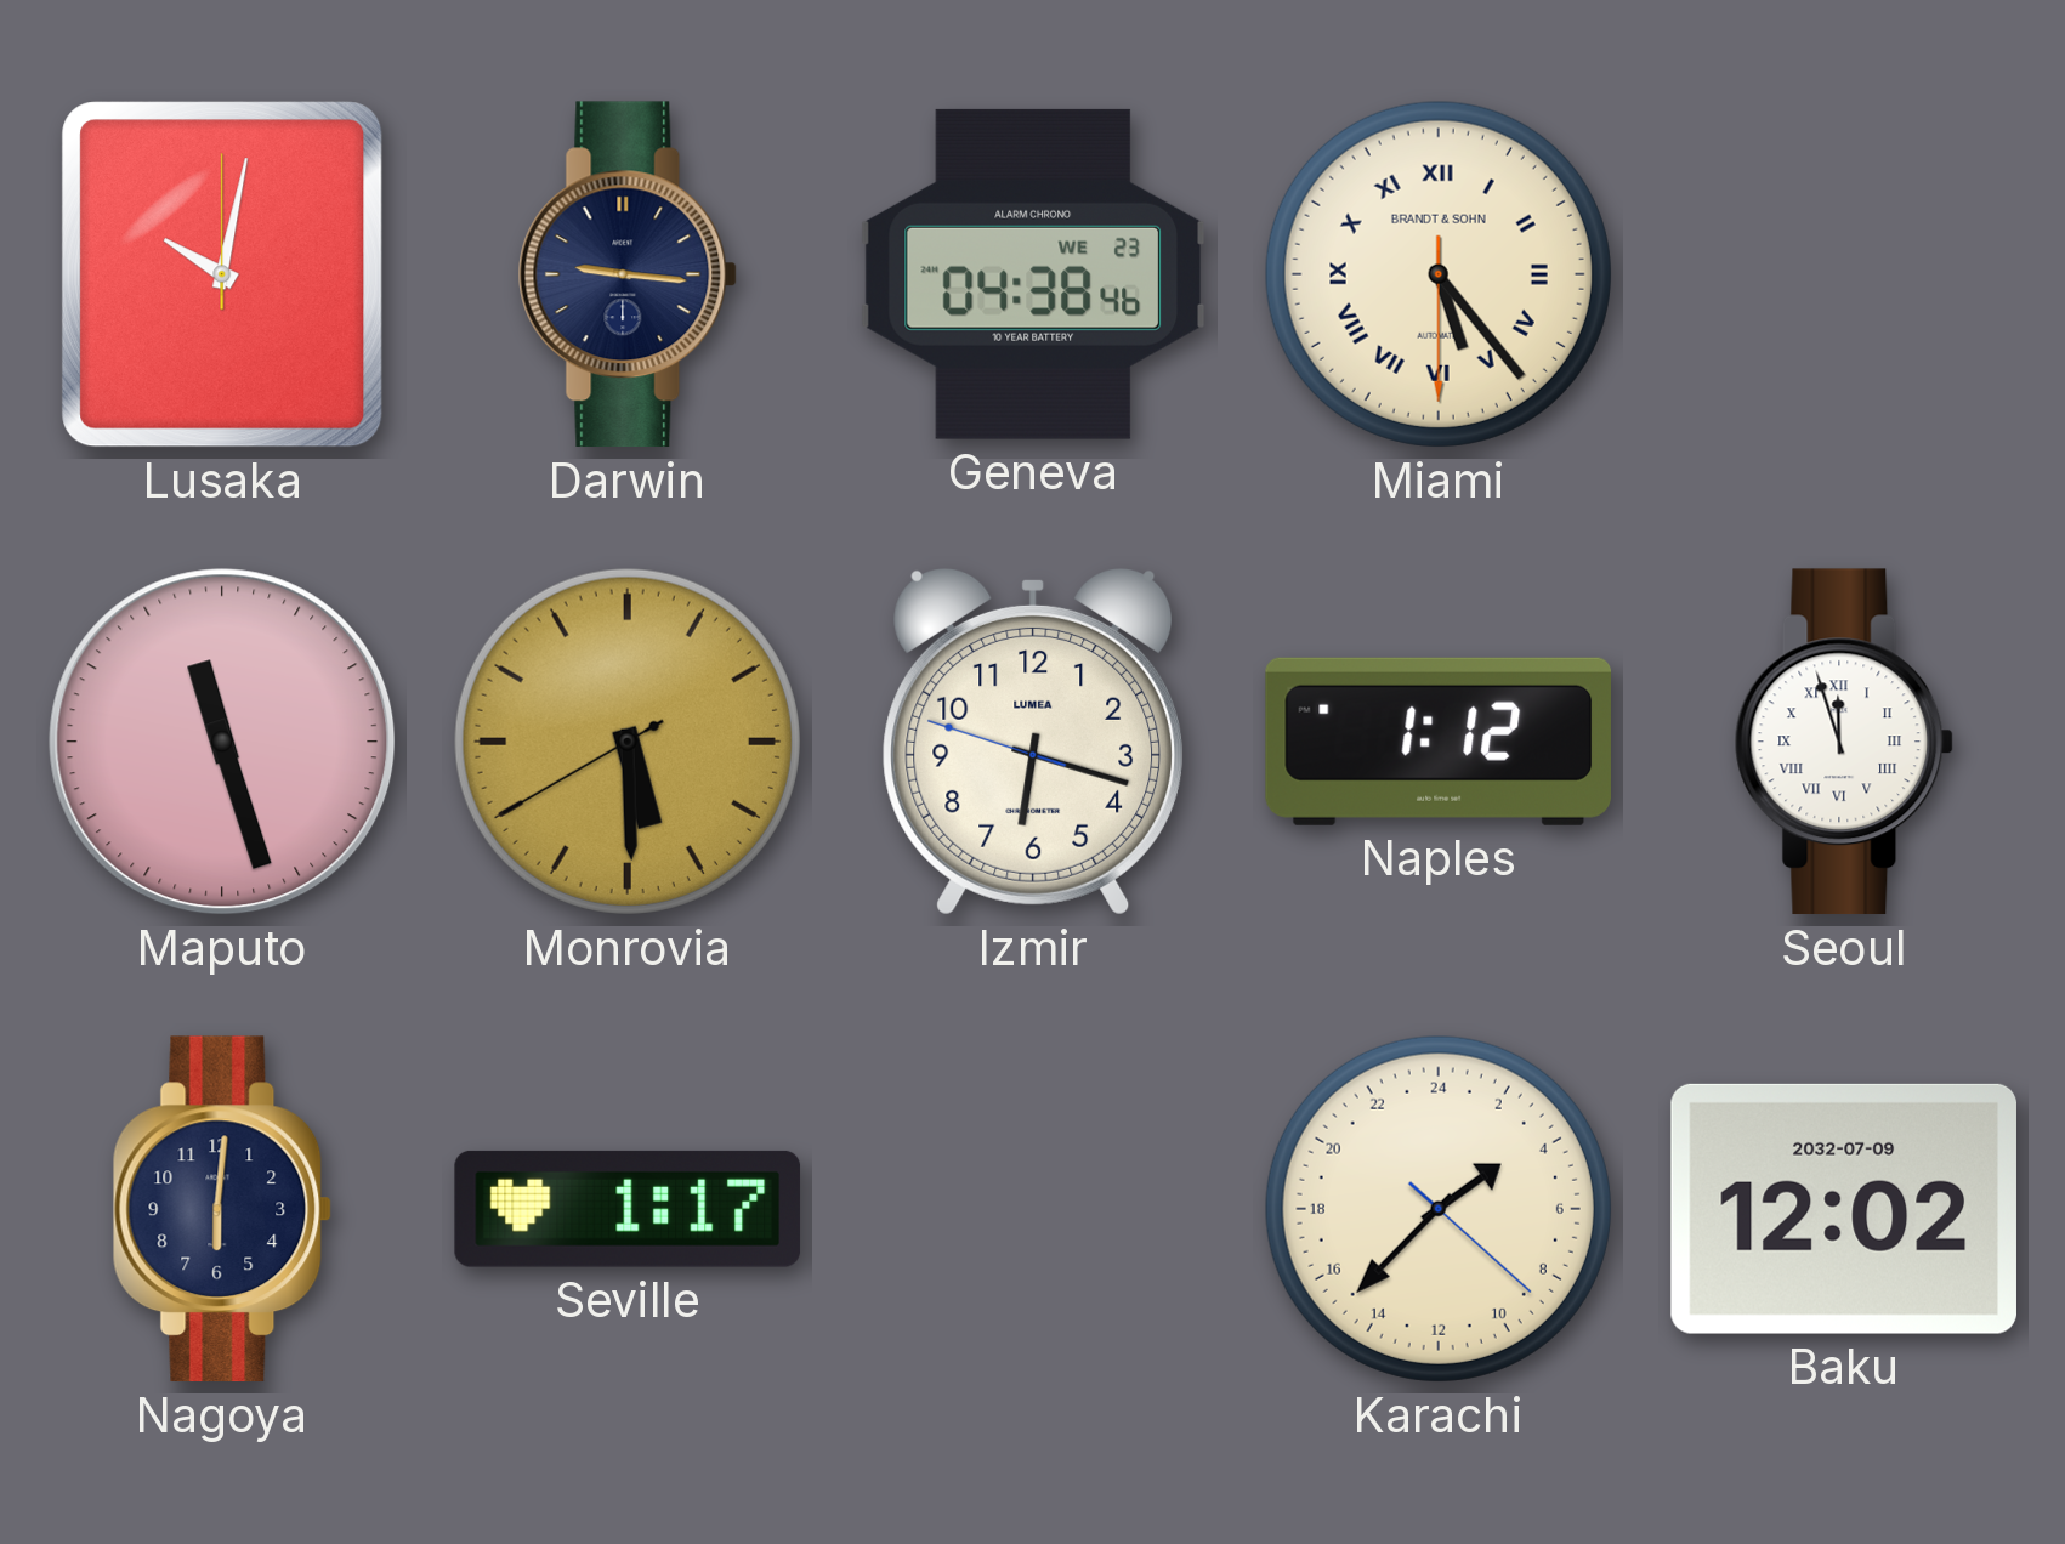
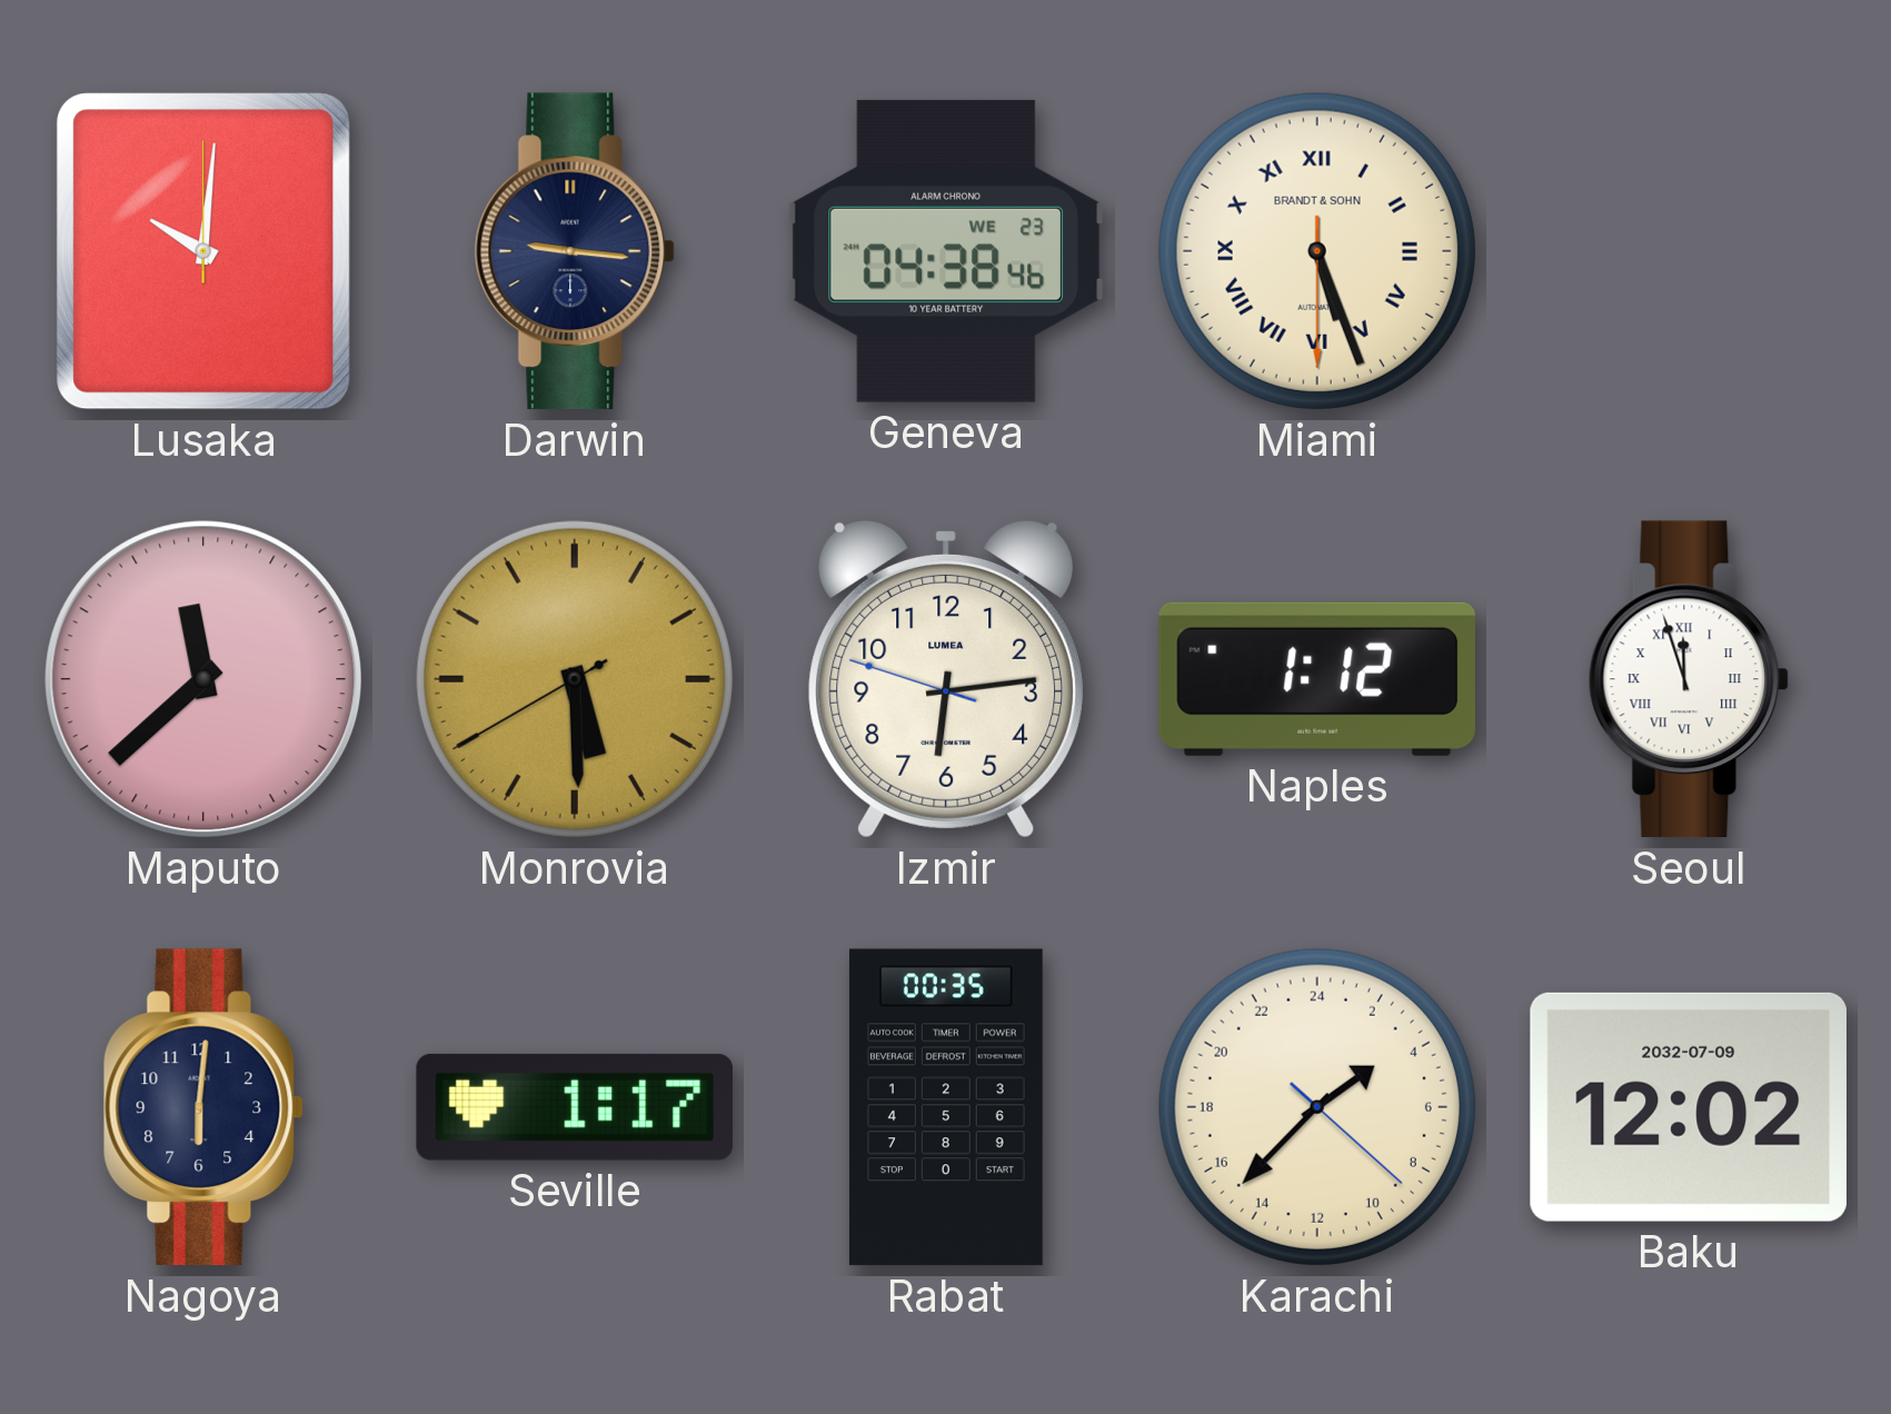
Lusaka: 10:02 -> 10:01 (203, 251)
Miami: 5:23 -> 5:26 (1317, 251)
Maputo: 11:27 -> 11:38 (203, 679)
Izmir: 6:17 -> 6:13 (946, 679)
Rabat: none -> 00:35 (946, 1107)
